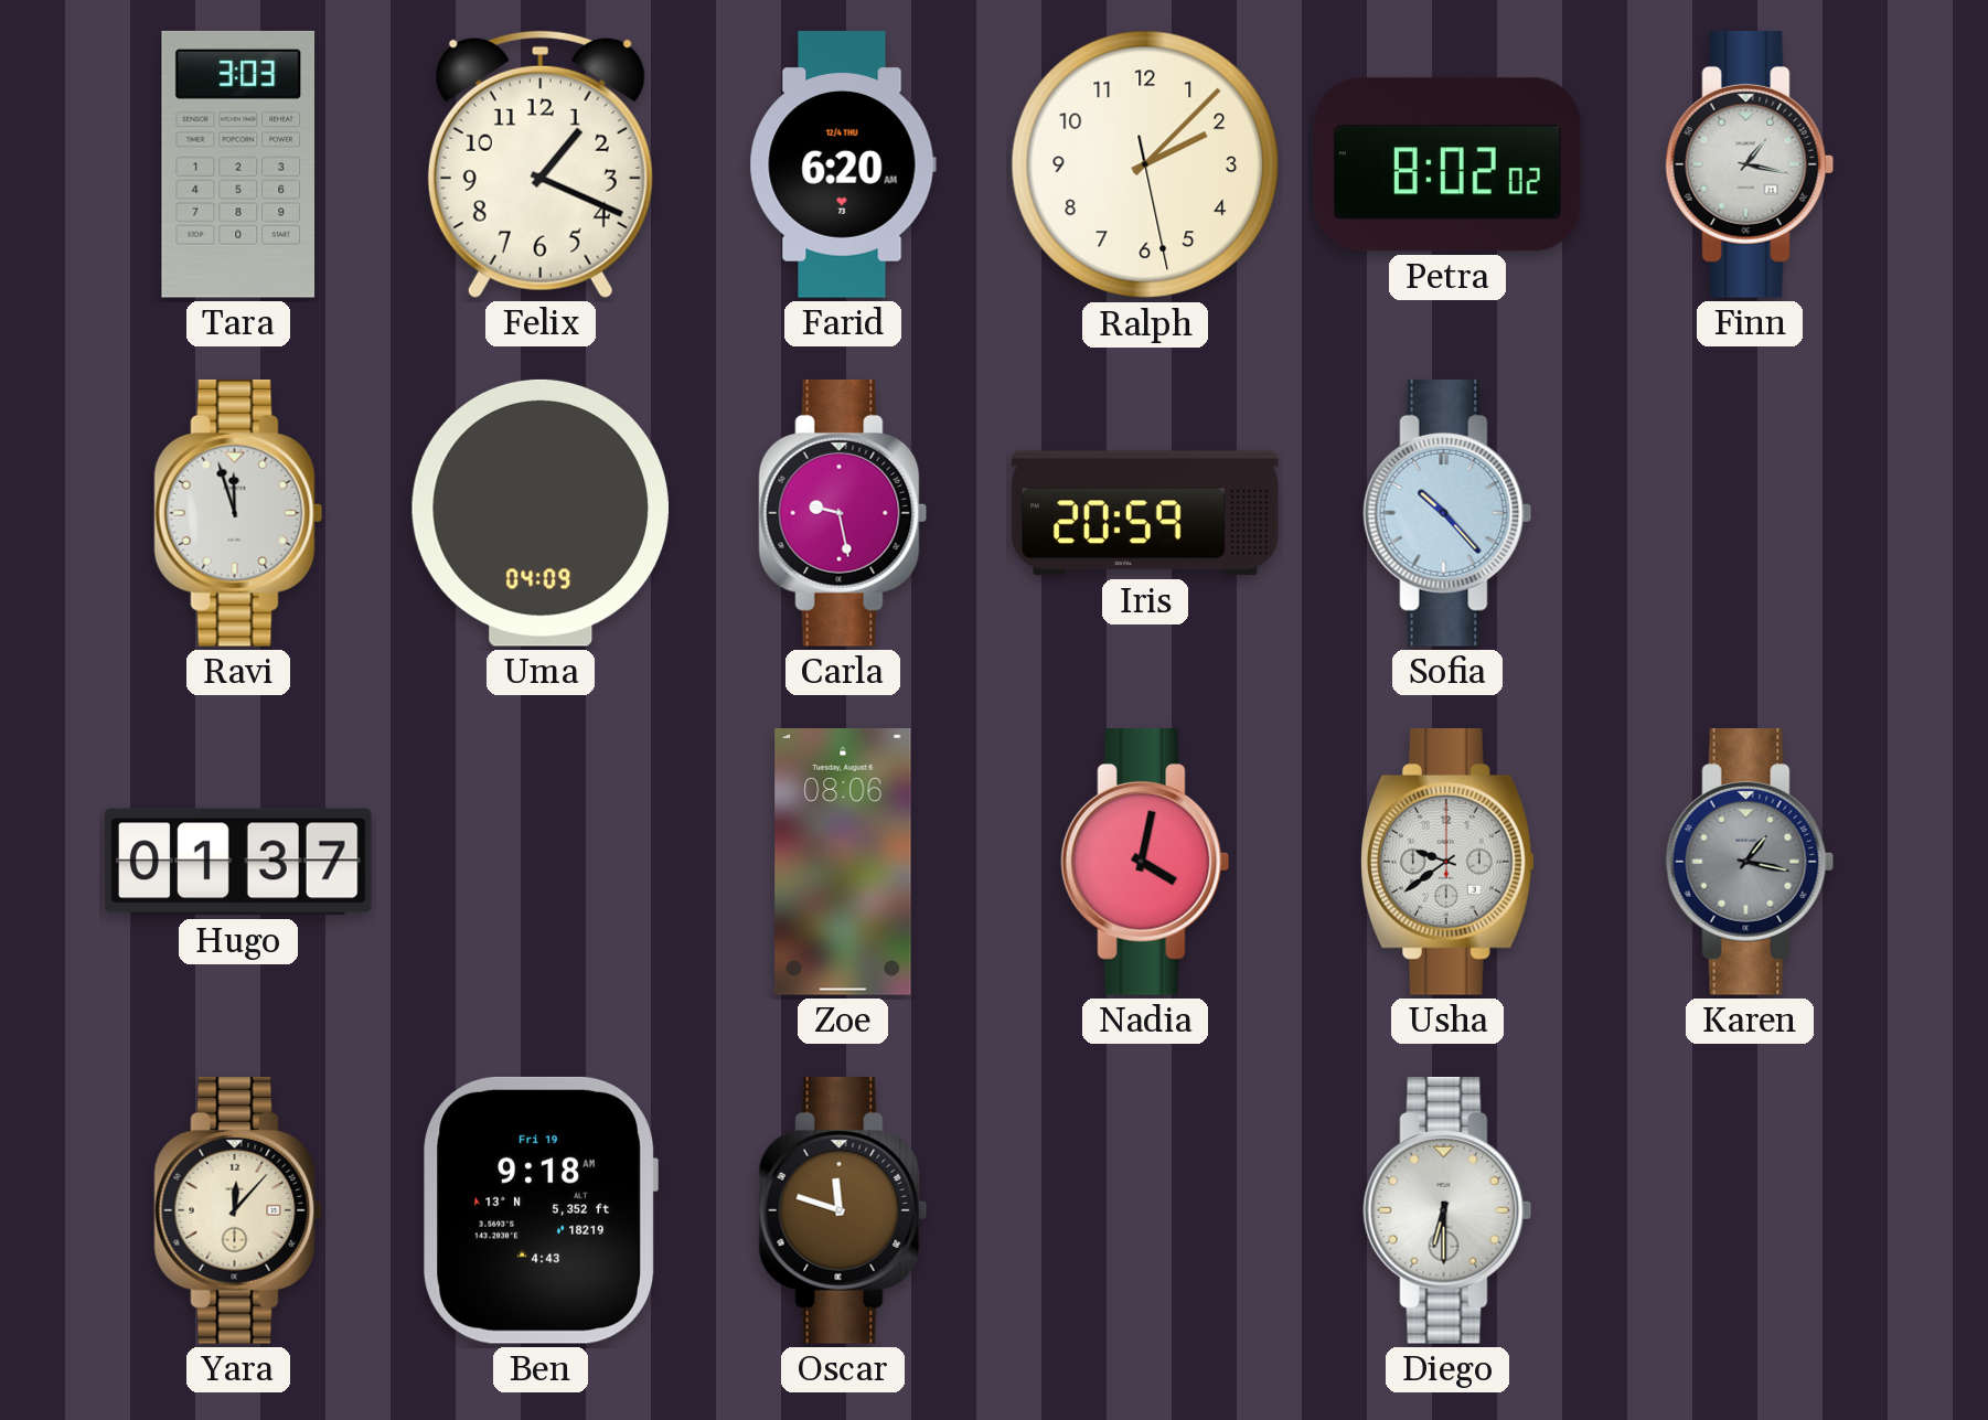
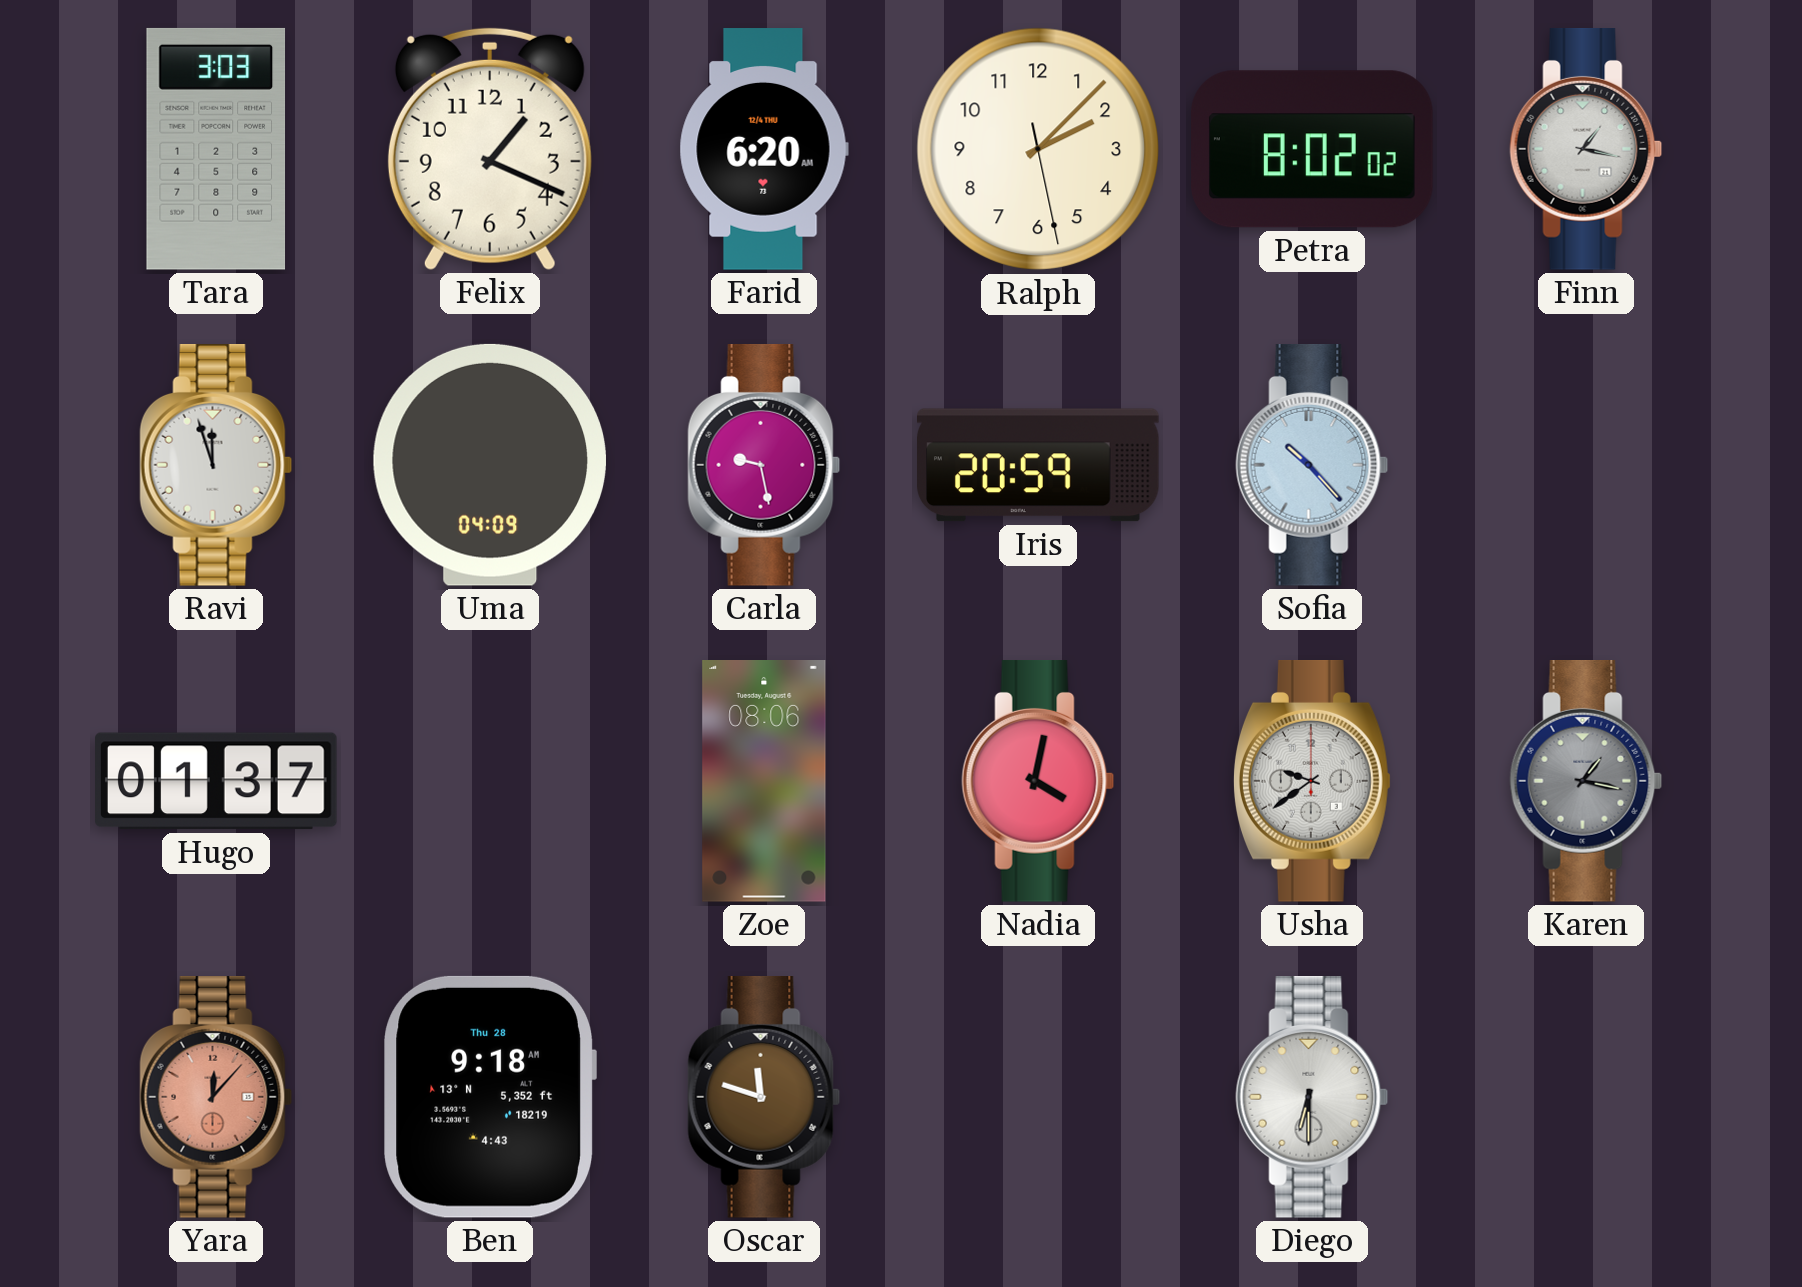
Yara dial: cream -> salmon (216, 1098)
Ben date: Fri 19 -> Thu 28 (490, 1097)
